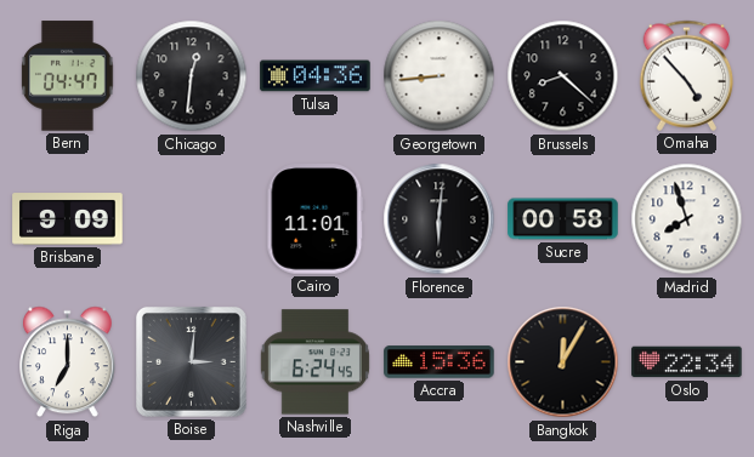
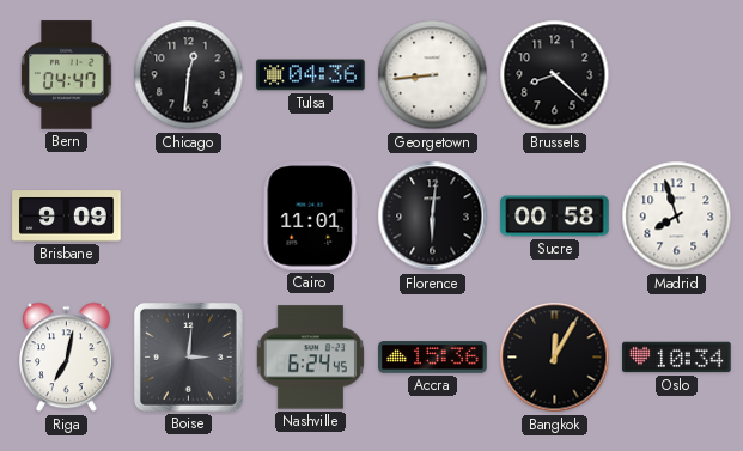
Omaha: 4:53 -> none (687, 75)
Riga: 7:00 -> 7:02 (67, 358)
Oslo: 22:34 -> 10:34 (677, 358)
